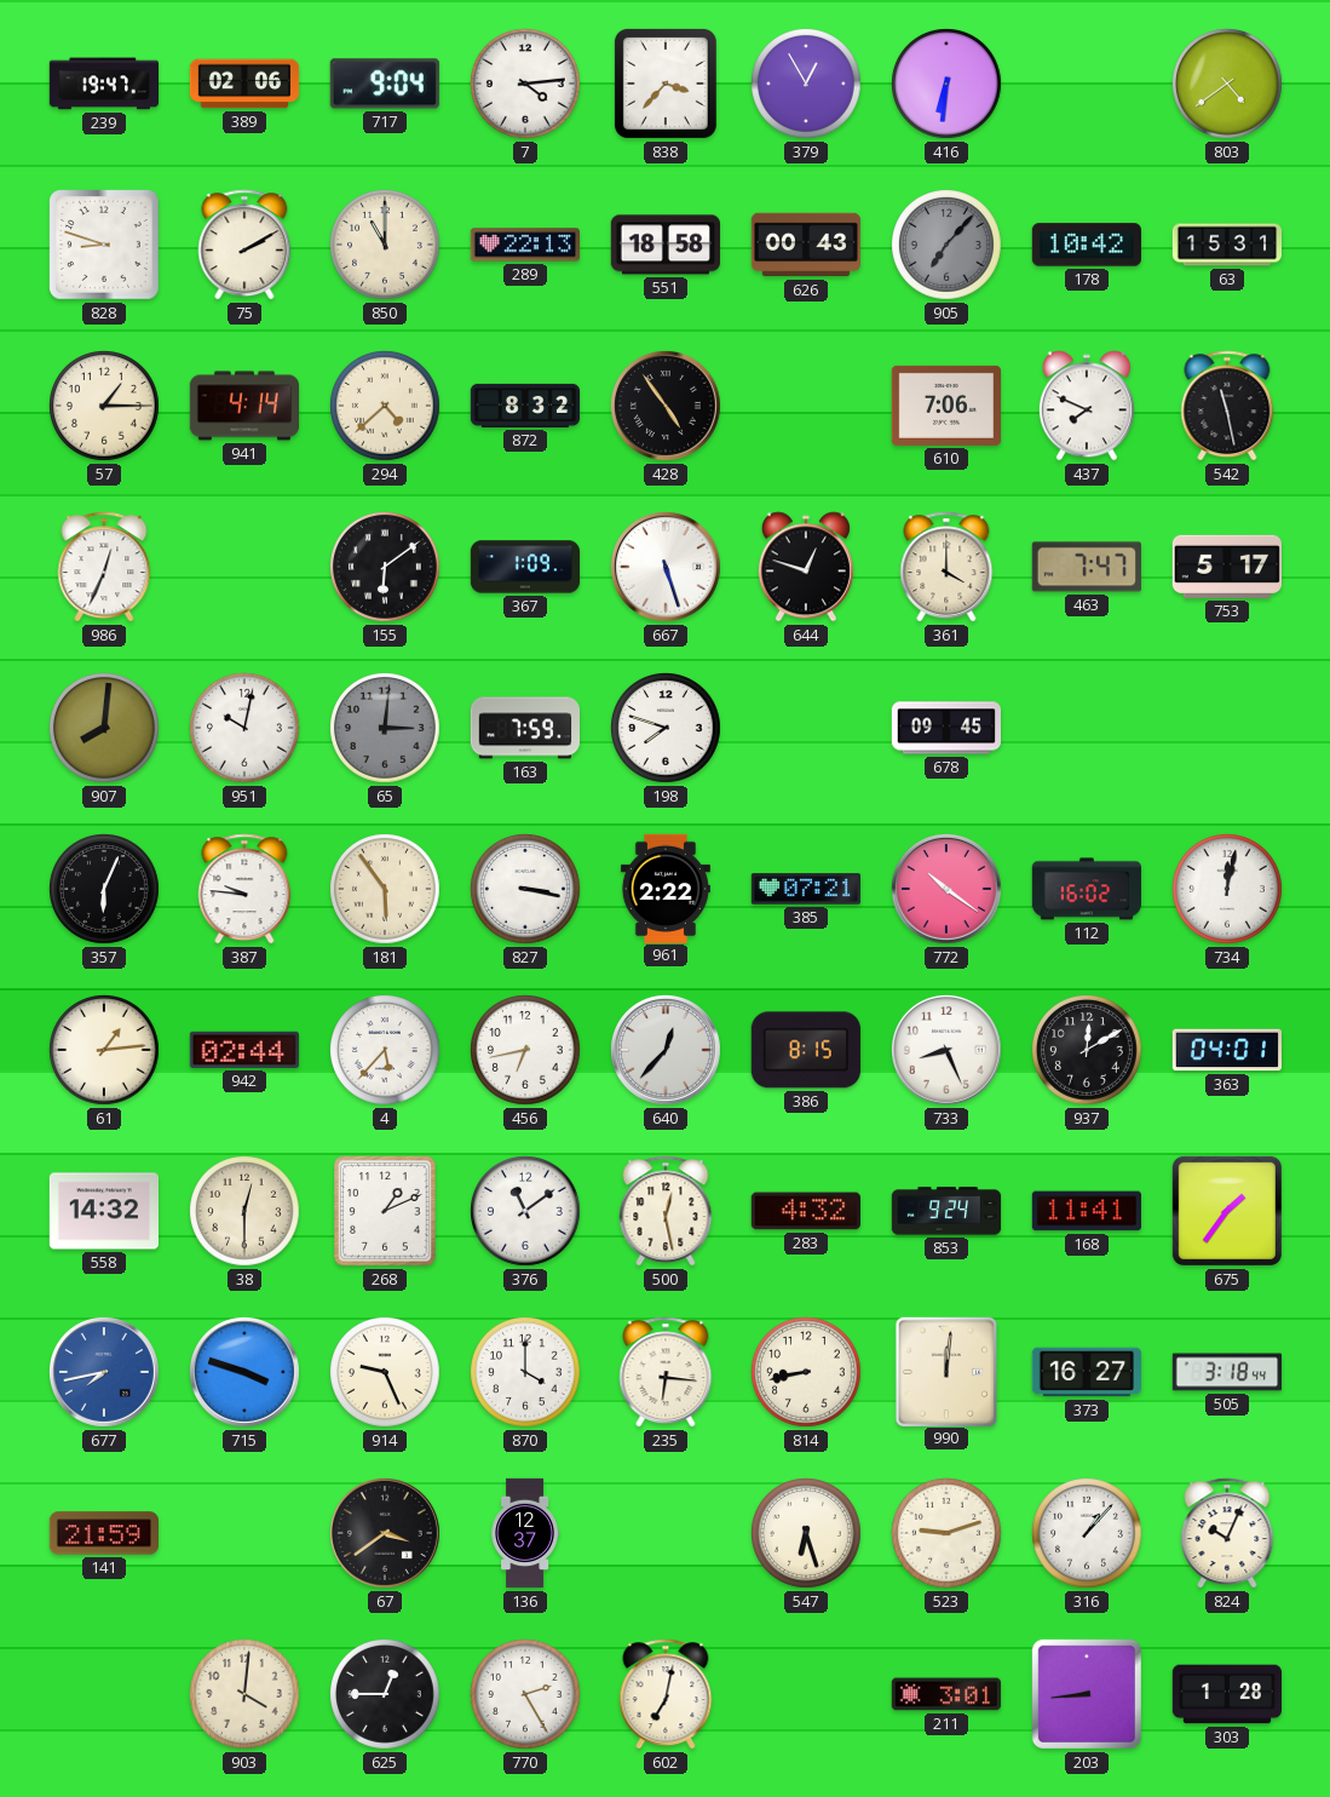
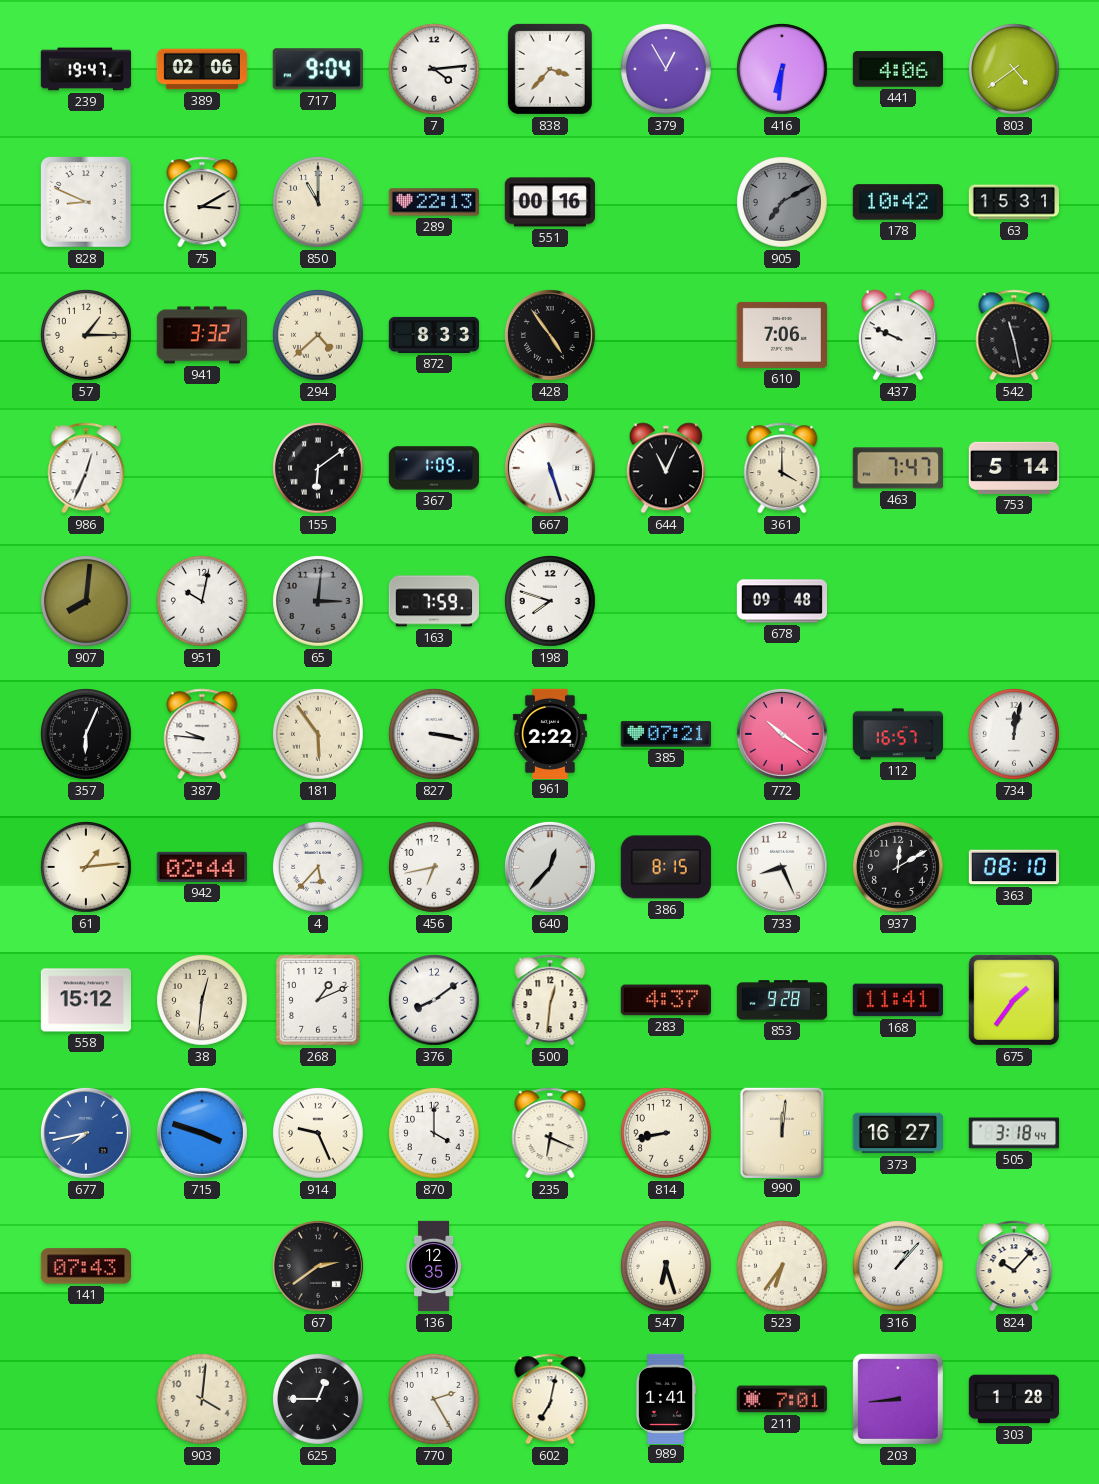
441: none -> 4:06 (897, 69)
828: 8:48 -> 8:49 (86, 202)
75: 2:10 -> 3:10 (202, 202)
551: 18:58 -> 00:16 (550, 202)
626: 00:43 -> none (805, 245)
905: 7:07 -> 7:10 (783, 203)
941: 4:14 -> 3:32 (201, 335)
872: 8:32 -> 8:33 (433, 335)
437: 7:49 -> 9:49 (898, 335)
644: 12:48 -> 11:04 (666, 468)
753: 5:17 -> 5:14 (1014, 468)
678: 09:45 -> 09:48 (781, 601)
112: 16:02 -> 16:57 (897, 734)
363: 04:01 -> 08:10 (1013, 867)
558: 14:32 -> 15:12 (85, 1000)
38: 12:30 -> 12:31 (203, 1001)
376: 11:09 -> 8:09 (435, 1001)
500: 12:28 -> 12:31 (550, 1000)
283: 4:32 -> 4:37 (665, 1000)
853: 9:24 -> 9:28 (782, 1000)
235: 6:16 -> 6:19 (550, 1133)
141: 21:59 -> 07:43 (85, 1266)
67: 3:39 -> 2:39 (318, 1266)
136: 12:37 -> 12:35 (433, 1266)
523: 9:12 -> 6:36 (783, 1267)
824: 10:04 -> 10:07 (1014, 1266)
989: none -> 1:41 (666, 1398)
211: 3:01 -> 7:01 (782, 1399)
